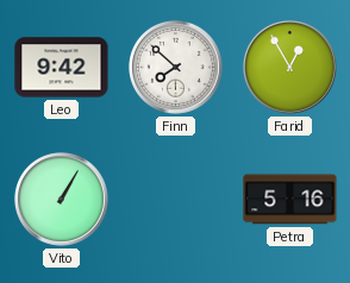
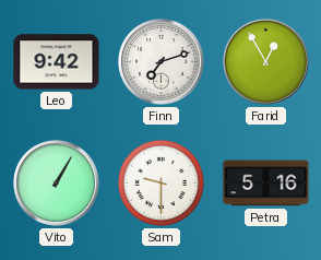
Finn: 7:52 -> 7:12 (162, 62)
Sam: none -> 9:30 (160, 182)
